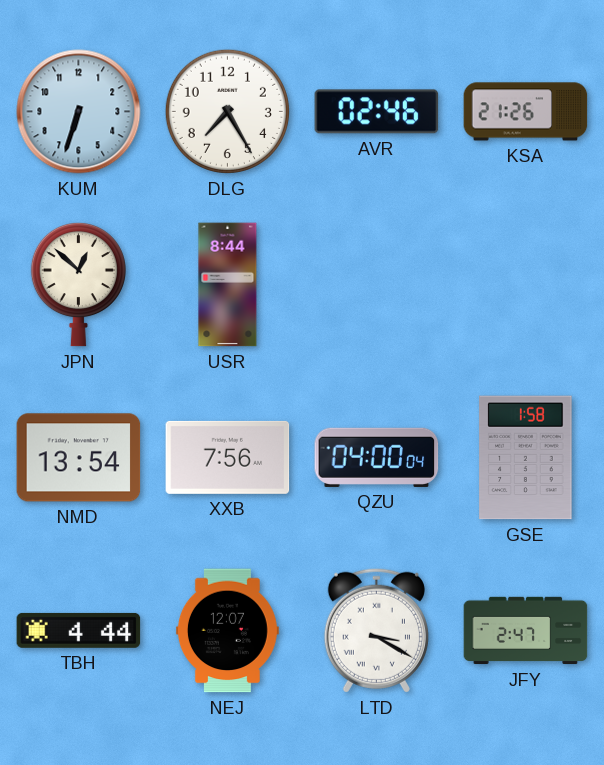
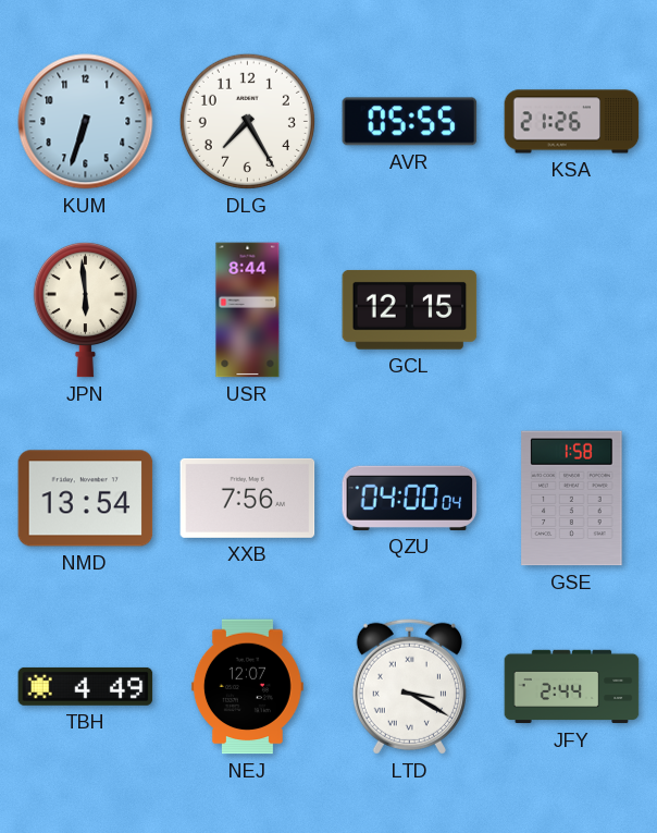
AVR: 02:46 -> 05:55 (410, 122)
JPN: 12:52 -> 5:59 (85, 309)
GCL: none -> 12:15 (410, 310)
TBH: 4:44 -> 4:49 (86, 686)
JFY: 2:47 -> 2:44 (572, 687)
